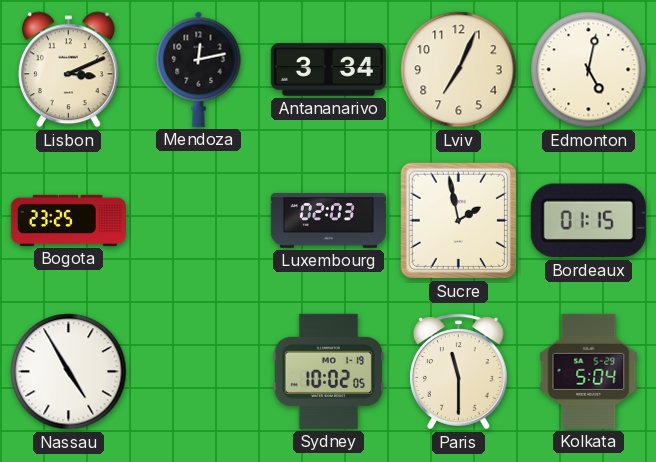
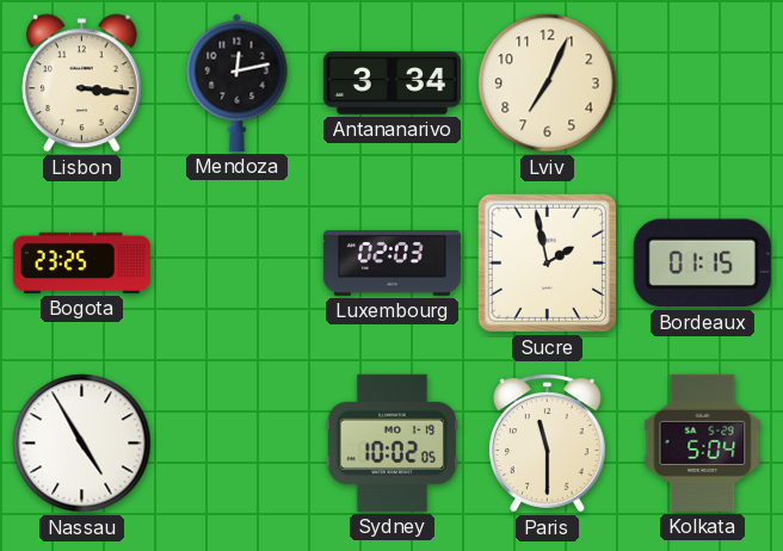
Lisbon: 3:11 -> 3:16 (81, 83)
Edmonton: 5:02 -> none (589, 70)
